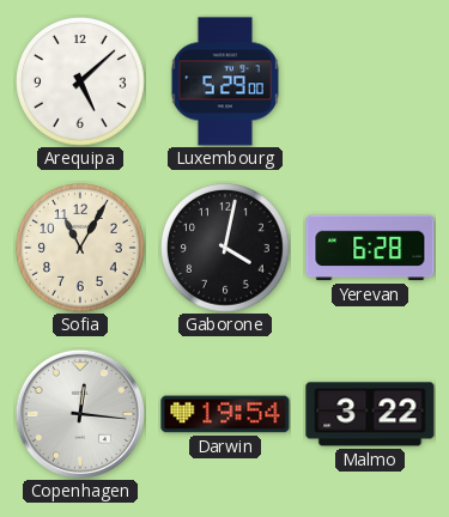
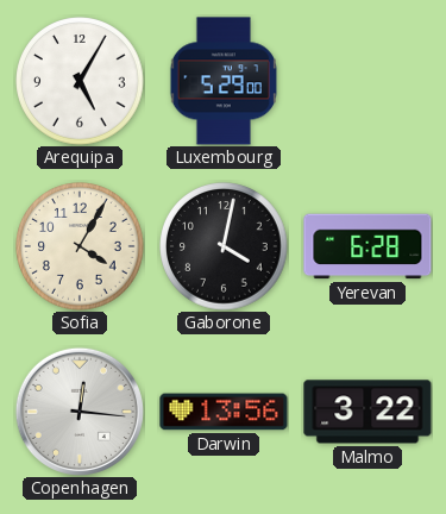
Arequipa: 5:08 -> 5:05 (80, 81)
Sofia: 11:05 -> 4:05 (80, 246)
Darwin: 19:54 -> 13:56 (224, 412)
